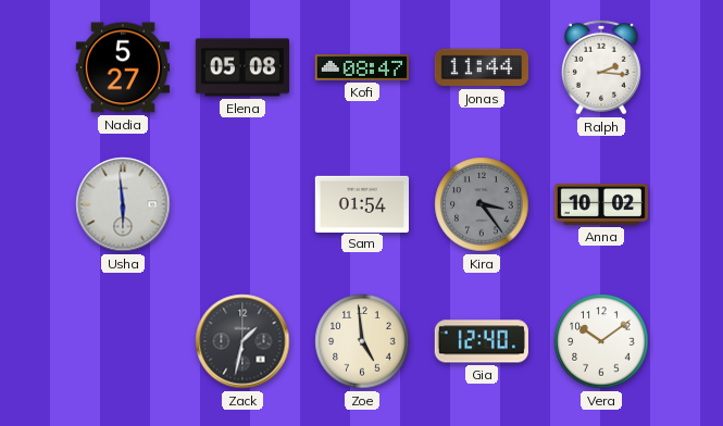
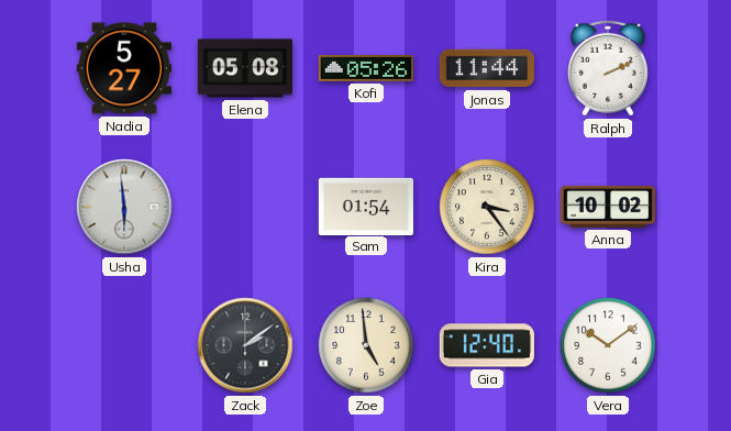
Kofi: 08:47 -> 05:26 (365, 69)
Ralph: 2:16 -> 2:11 (608, 68)
Kira dial: grey -> cream (487, 207)
Zack: 1:32 -> 2:09 (245, 345)
